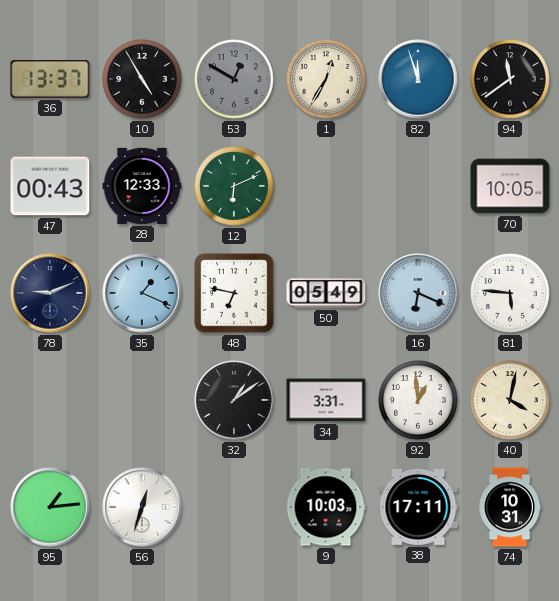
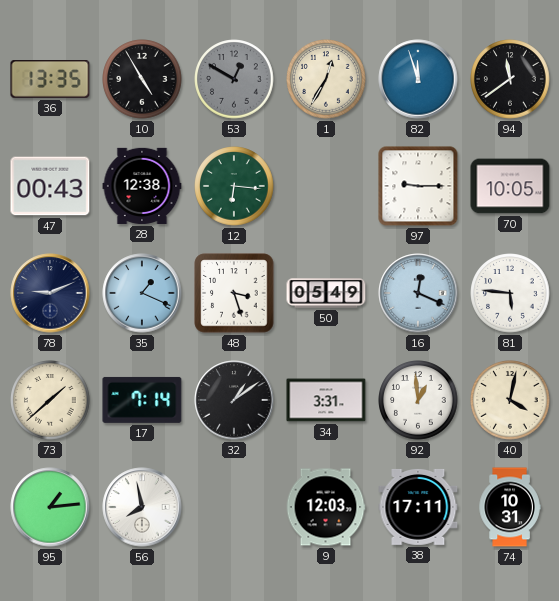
36: 13:37 -> 13:35 (50, 80)
28: 12:33 -> 12:38 (142, 186)
12: 6:11 -> 6:16 (234, 186)
97: none -> 9:15 (418, 186)
48: 6:47 -> 3:27 (234, 293)
16: 6:19 -> 12:19 (418, 293)
73: none -> 1:38 (50, 400)
17: none -> 7:14 (142, 400)
56: 12:33 -> 7:58 (142, 507)
9: 10:03 -> 12:03 (326, 507)
